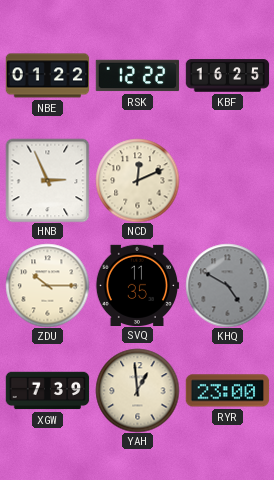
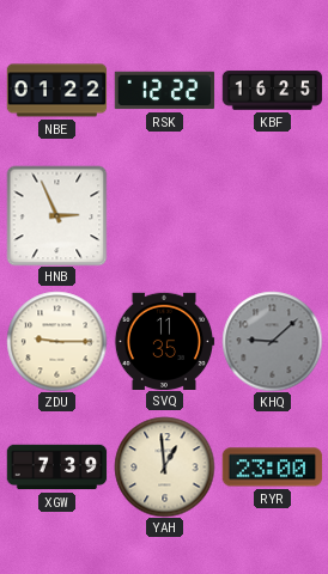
NCD: 12:11 -> none (137, 180)
ZDU: 10:15 -> 9:15 (56, 341)
KHQ: 4:50 -> 9:08 (272, 341)
